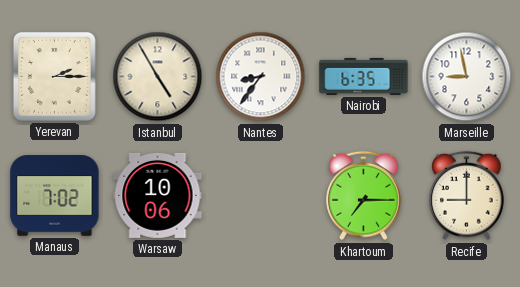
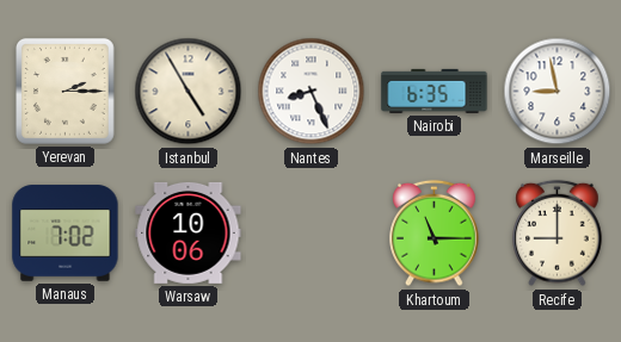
Nantes: 8:36 -> 8:26 (312, 92)
Khartoum: 7:15 -> 11:15 (435, 234)
